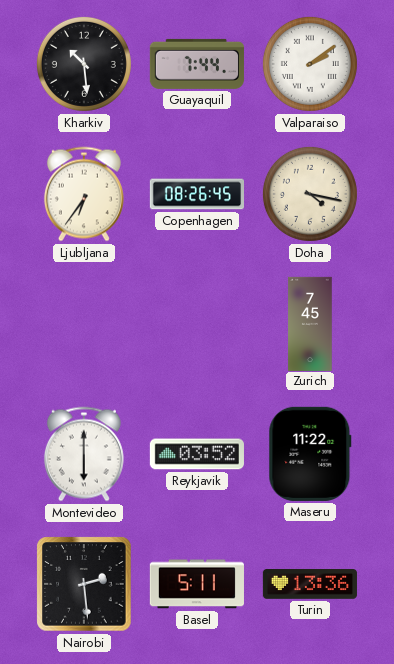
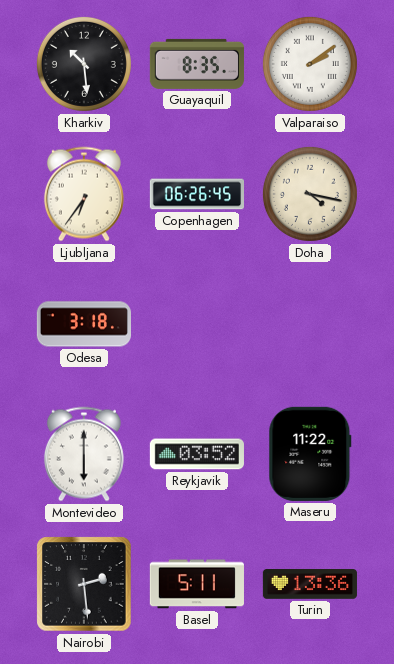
Guayaquil: 7:44 -> 8:35 (197, 64)
Copenhagen: 08:26 -> 06:26 (196, 194)
Odesa: none -> 3:18 (83, 324)
Zurich: 7:45 -> none (310, 323)
